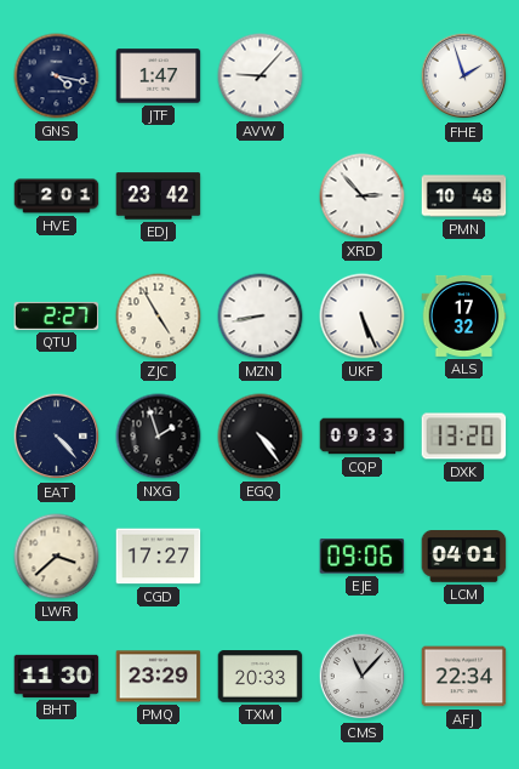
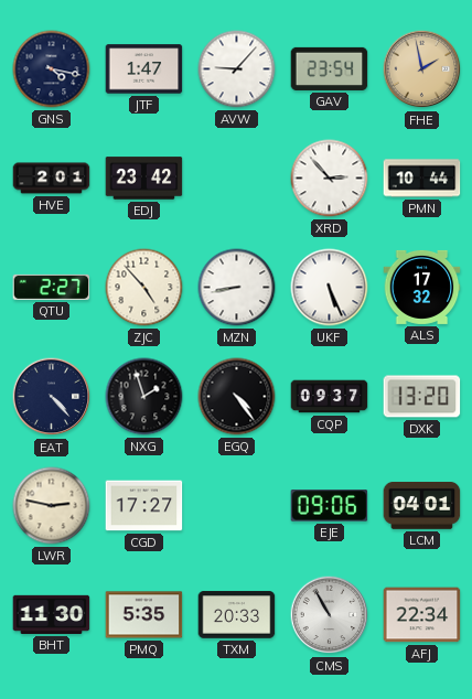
GAV: none -> 23:54 (330, 68)
FHE: 1:57 -> 1:58 (422, 69)
FHE dial: white -> champagne (422, 69)
PMN: 10:48 -> 10:44 (422, 179)
ZJC: 4:55 -> 4:53 (144, 288)
CQP: 09:33 -> 09:37 (330, 397)
LWR: 3:38 -> 2:47 (52, 506)
PMQ: 23:29 -> 5:35 (144, 615)
CMS: 11:07 -> 10:55 (330, 615)
